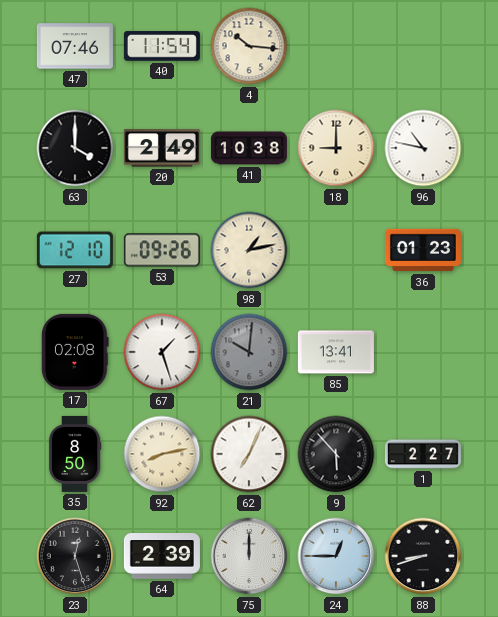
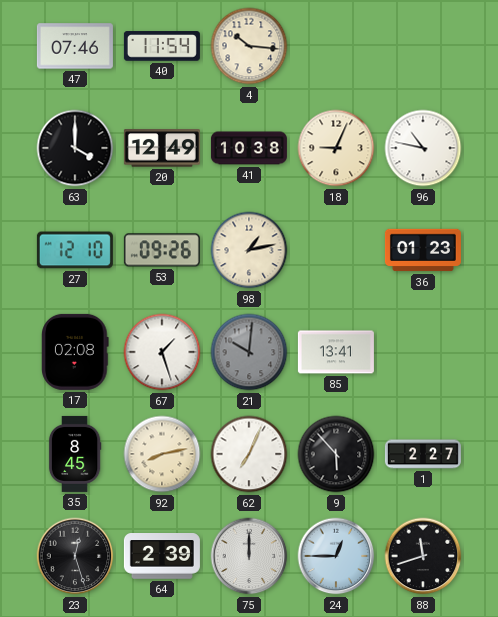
20: 2:49 -> 12:49 (162, 148)
18: 9:00 -> 9:04 (336, 148)
35: 8:50 -> 8:45 (75, 454)
88: 8:42 -> 11:42 (423, 556)
